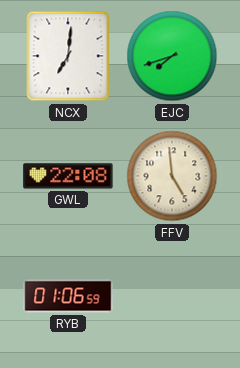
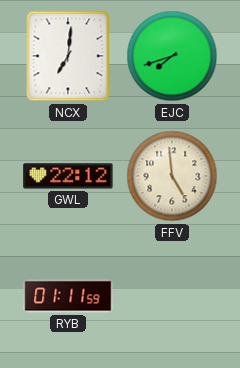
GWL: 22:08 -> 22:12 (68, 176)
RYB: 01:06 -> 01:11 (68, 296)
